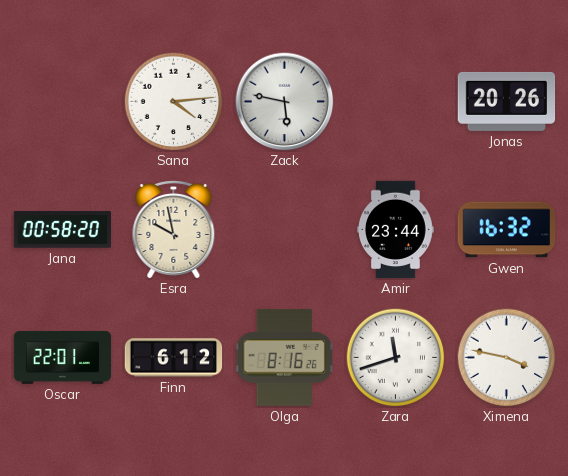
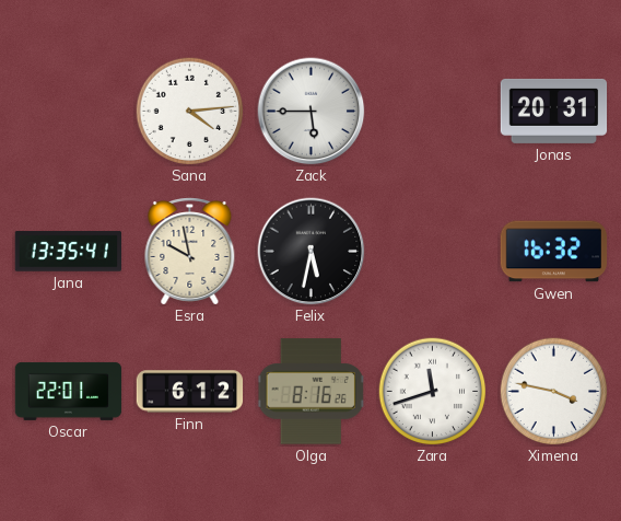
Zack: 5:47 -> 5:45 (312, 112)
Jonas: 20:26 -> 20:31 (554, 111)
Jana: 00:58 -> 13:35 (68, 252)
Felix: none -> 5:32 (312, 252)
Amir: 23:44 -> none (396, 230)
